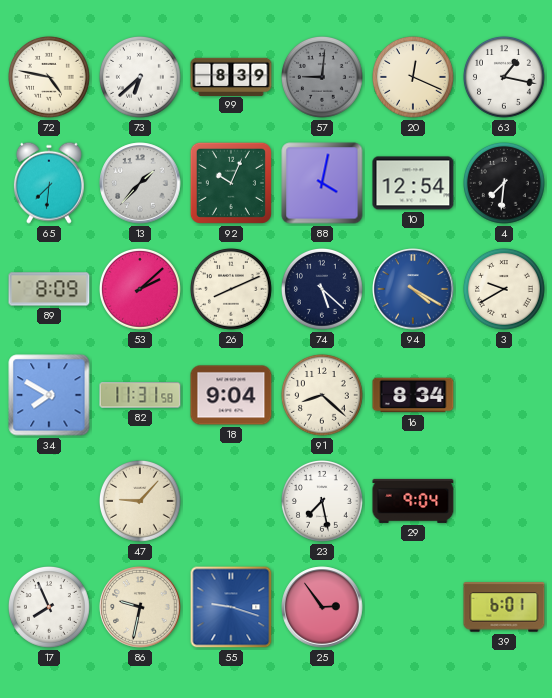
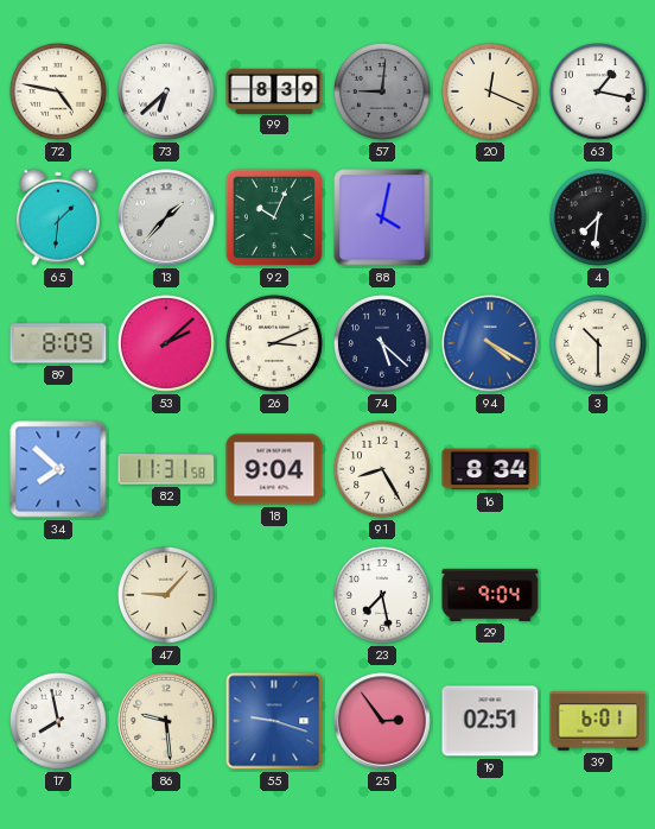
65: 7:31 -> 1:31 (58, 217)
10: 12:54 -> none (413, 183)
26: 8:11 -> 3:11 (275, 344)
3: 9:40 -> 10:30 (599, 344)
34: 7:50 -> 7:52 (58, 469)
91: 8:22 -> 8:25 (383, 470)
17: 7:56 -> 7:58 (59, 722)
86: 9:32 -> 9:29 (166, 721)
19: none -> 02:51 (490, 721)
